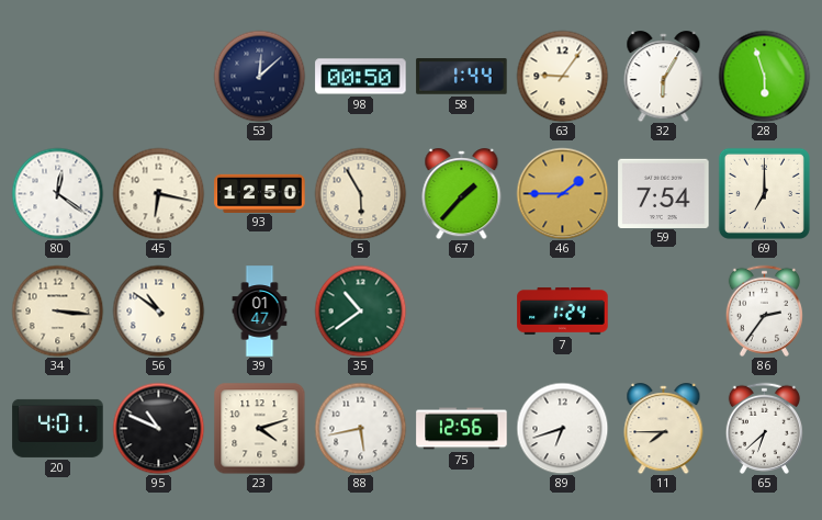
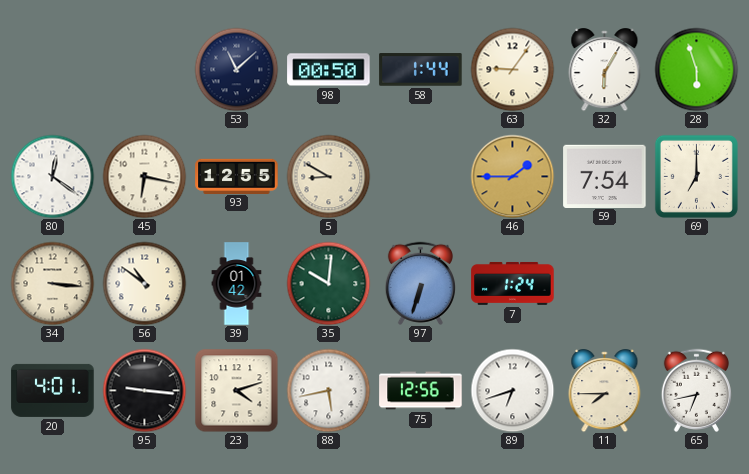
53: 12:08 -> 11:08 (236, 69)
93: 12:50 -> 12:55 (237, 176)
5: 5:55 -> 8:50 (328, 176)
67: 1:37 -> none (462, 194)
39: 01:47 -> 01:42 (237, 284)
35: 10:39 -> 10:01 (328, 283)
97: none -> 6:33 (420, 283)
86: 2:36 -> none (764, 310)
95: 10:49 -> 9:16 (144, 390)
65: 6:38 -> 6:43 (696, 390)
